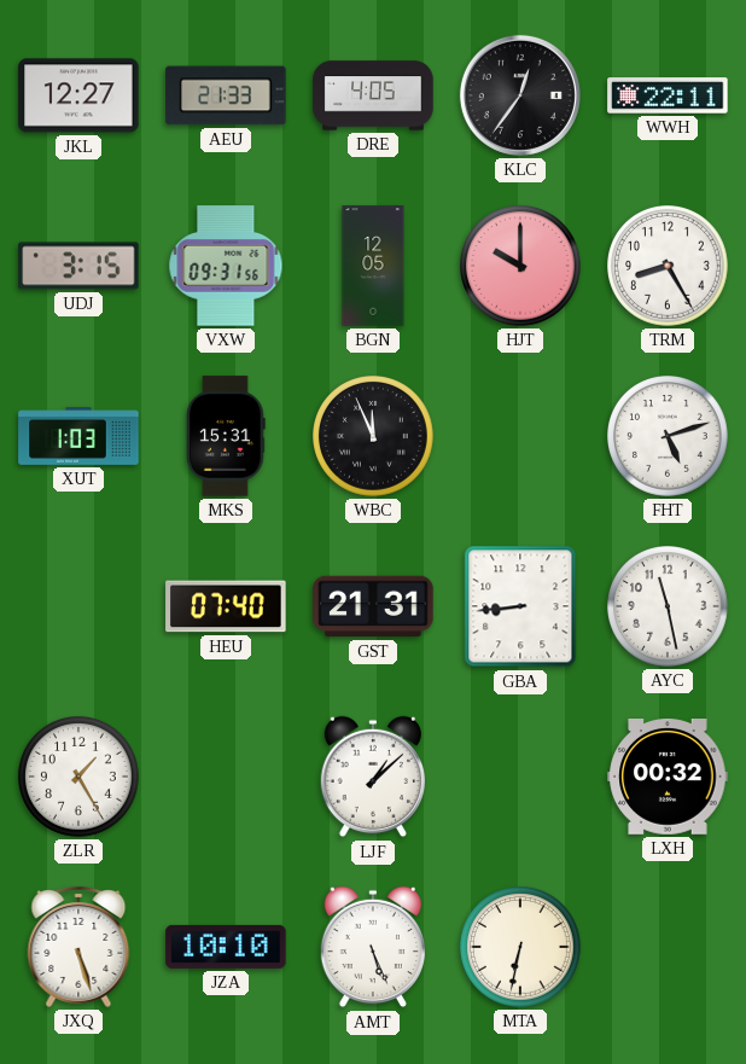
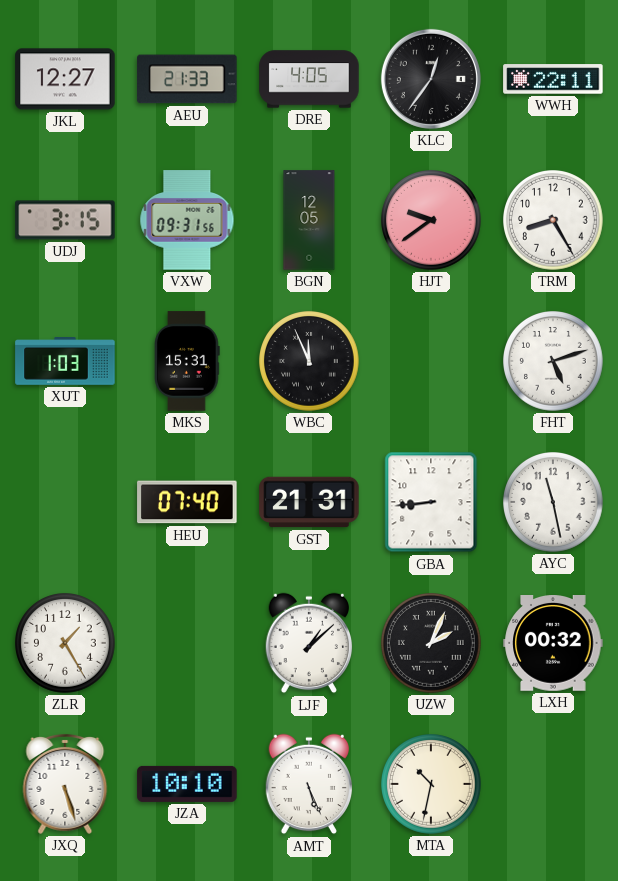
HJT: 10:00 -> 9:39 (432, 221)
UZW: none -> 2:04 (432, 644)
MTA: 6:32 -> 10:32 (432, 785)
